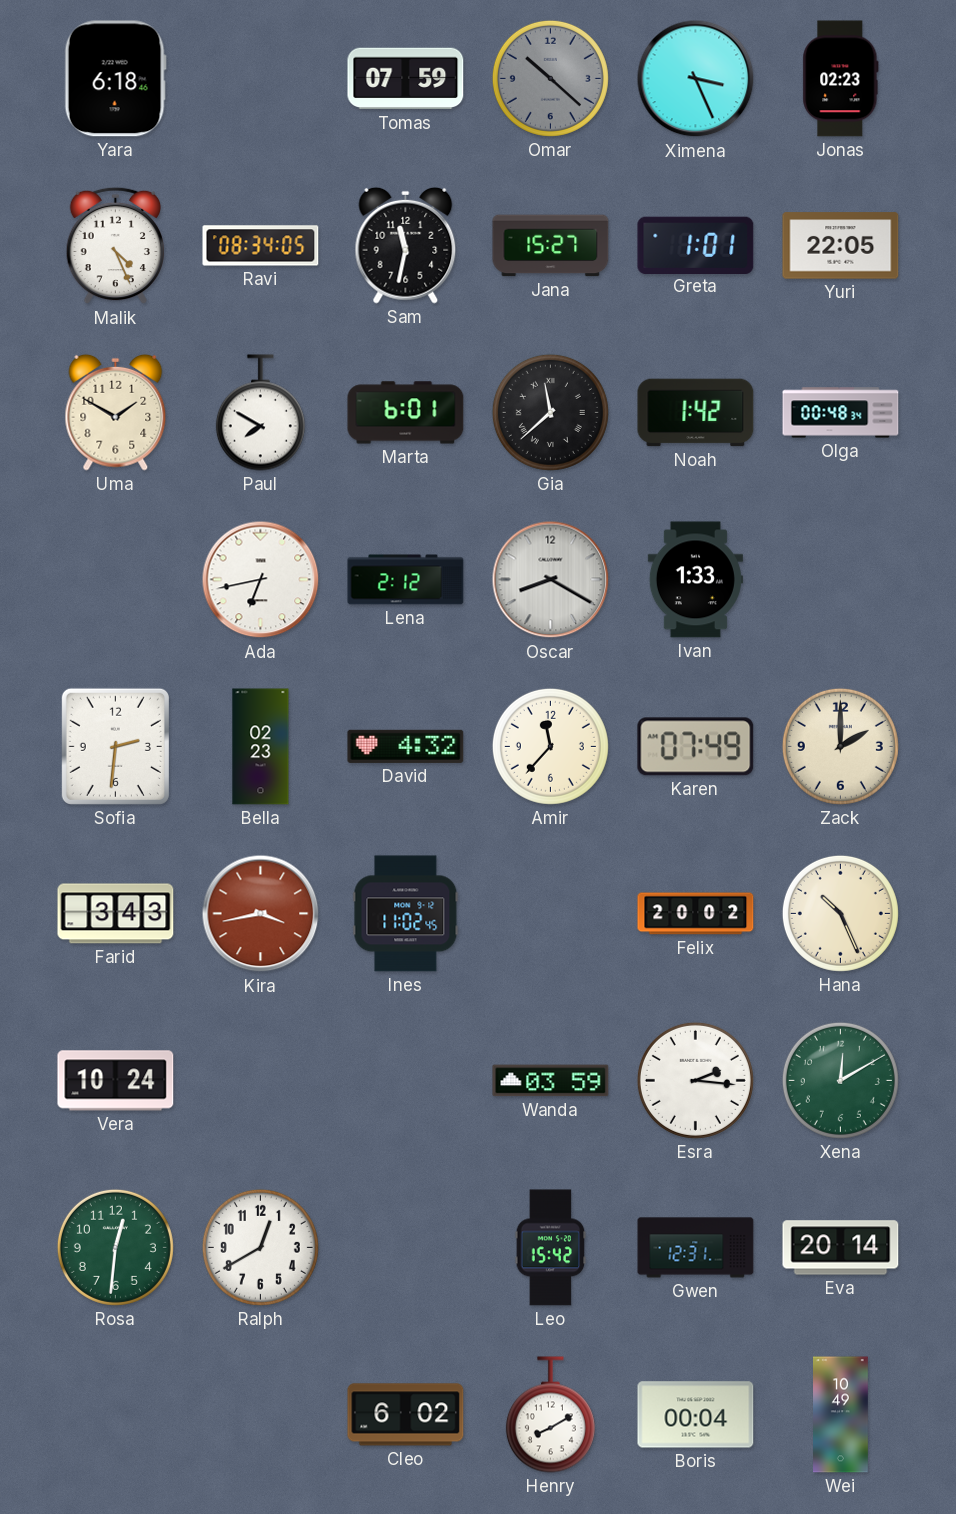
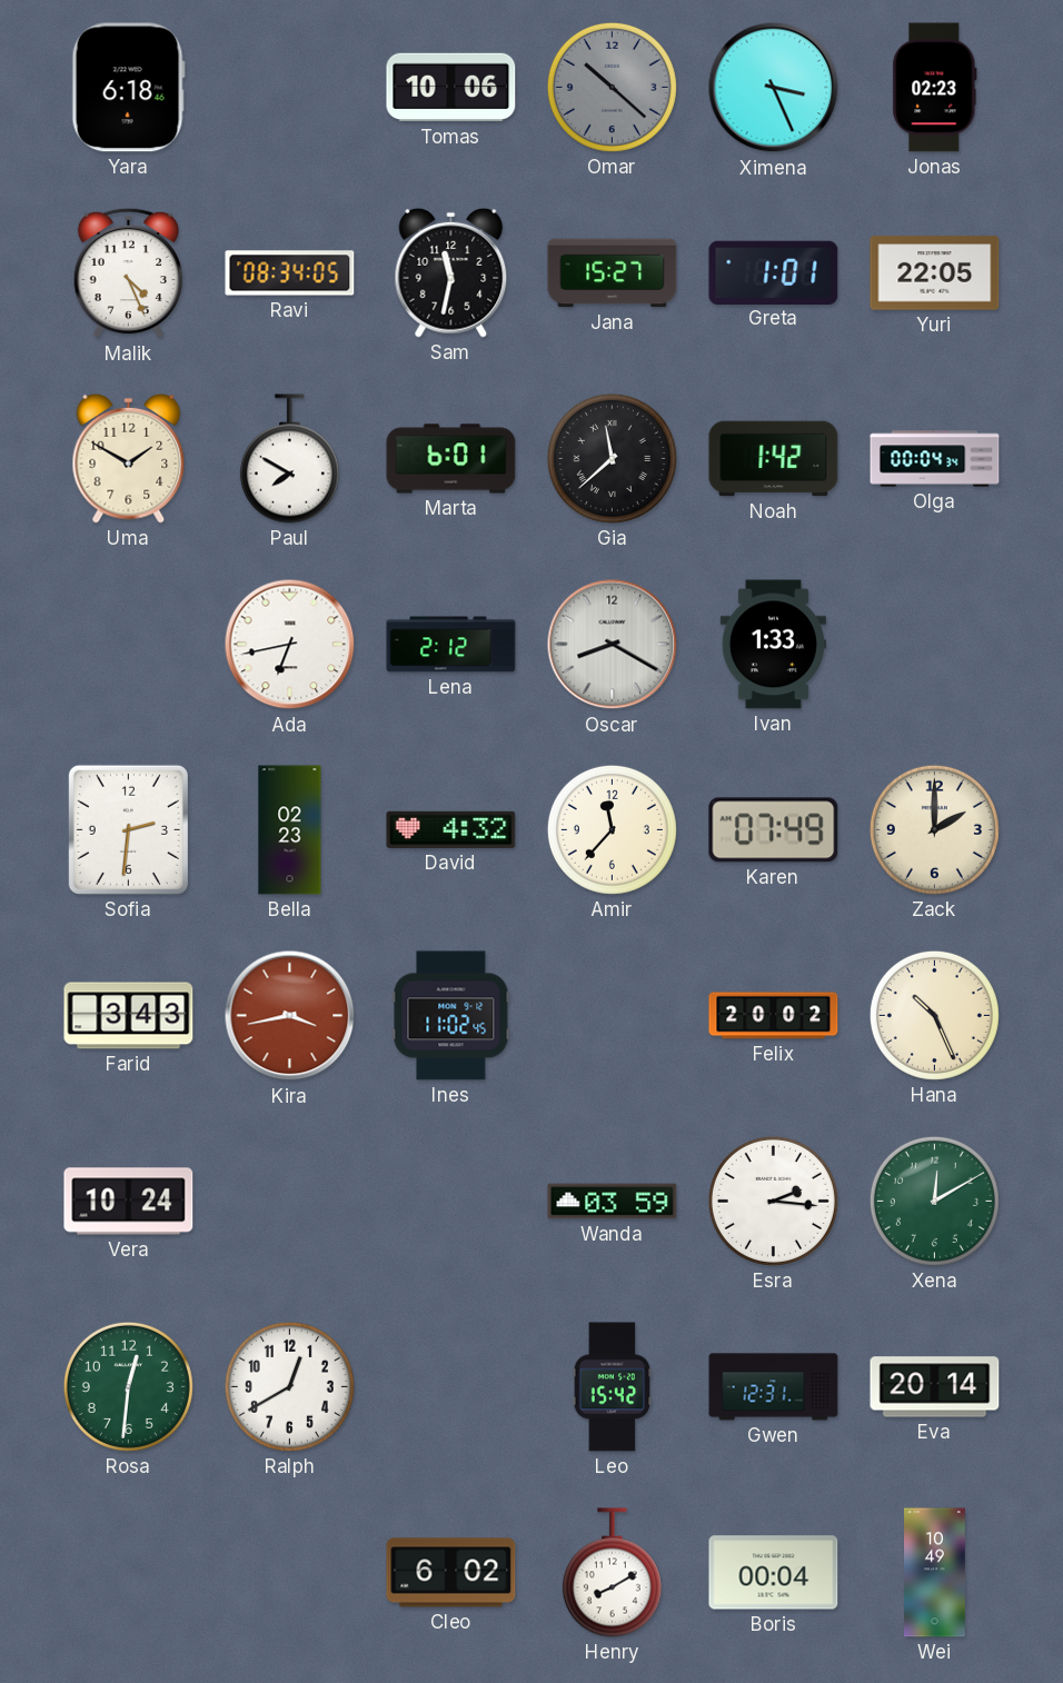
Tomas: 07:59 -> 10:06 (451, 88)
Olga: 00:48 -> 00:04 (935, 459)
